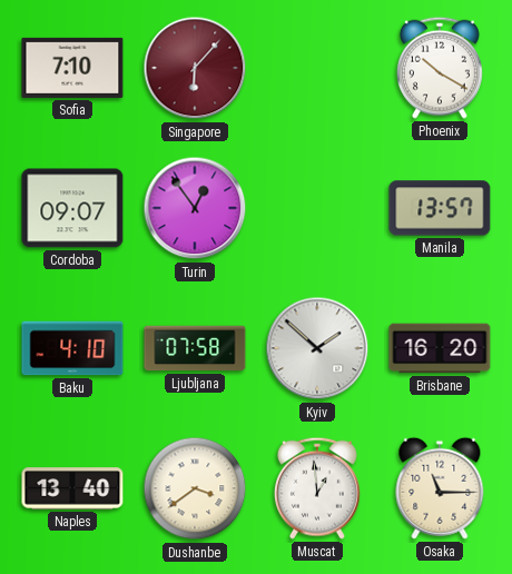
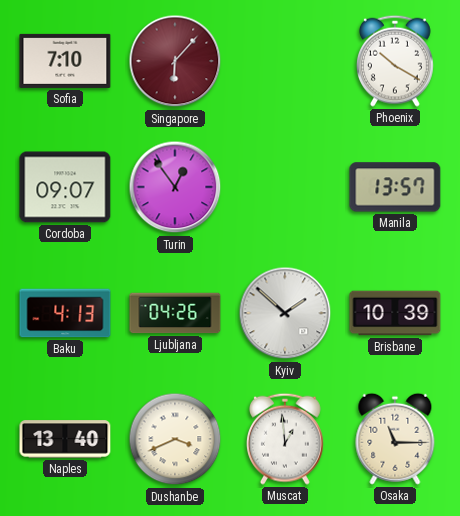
Baku: 4:10 -> 4:13 (65, 313)
Ljubljana: 07:58 -> 04:26 (175, 313)
Brisbane: 16:20 -> 10:39 (395, 313)
Dushanbe: 3:39 -> 3:41 (175, 439)
